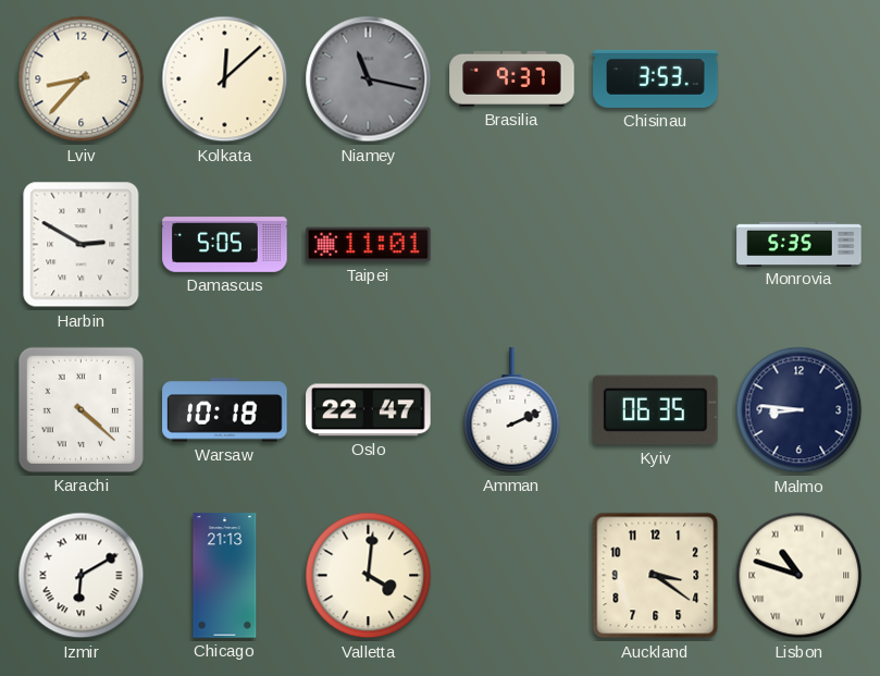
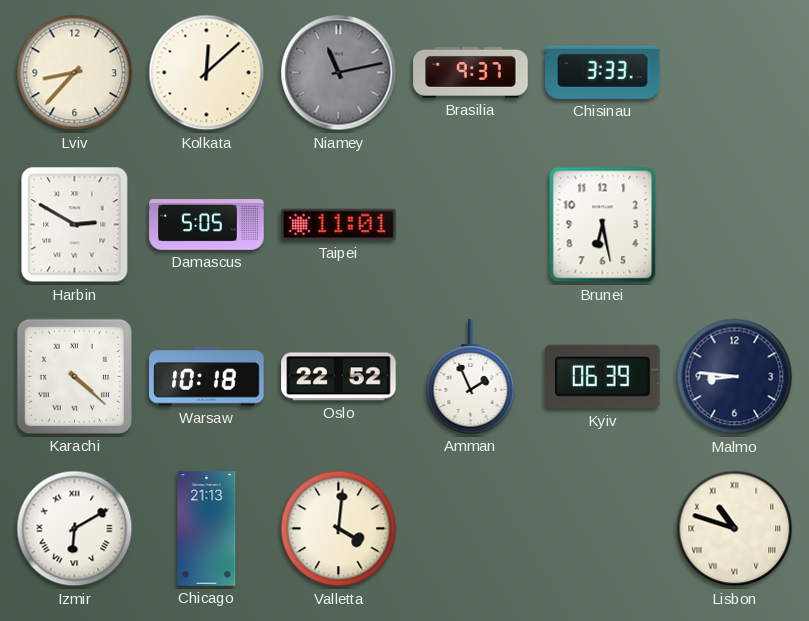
Niamey: 11:17 -> 11:13 (339, 73)
Chisinau: 3:53 -> 3:33 (603, 72)
Brunei: none -> 6:28 (603, 225)
Monrovia: 5:35 -> none (800, 244)
Oslo: 22:47 -> 22:52 (339, 377)
Amman: 2:11 -> 1:56 (471, 377)
Kyiv: 06:35 -> 06:39 (603, 377)
Auckland: 3:21 -> none (656, 576)
